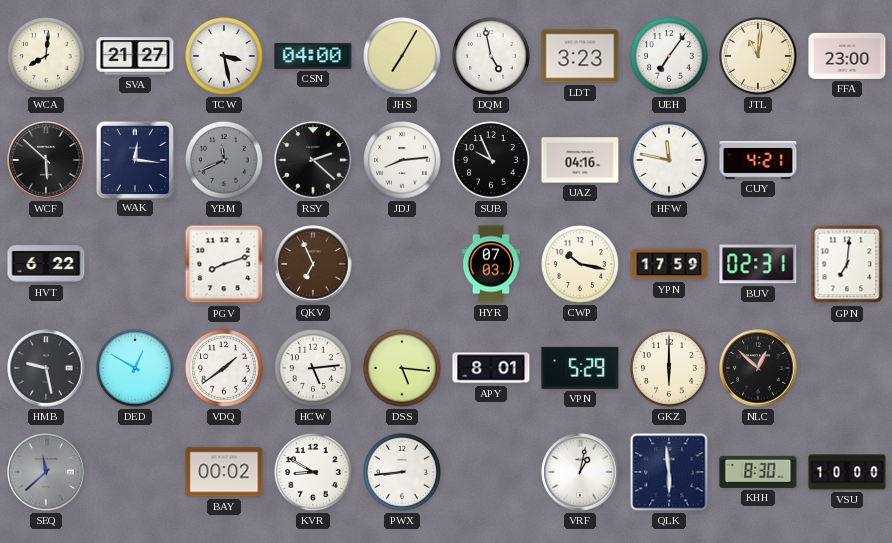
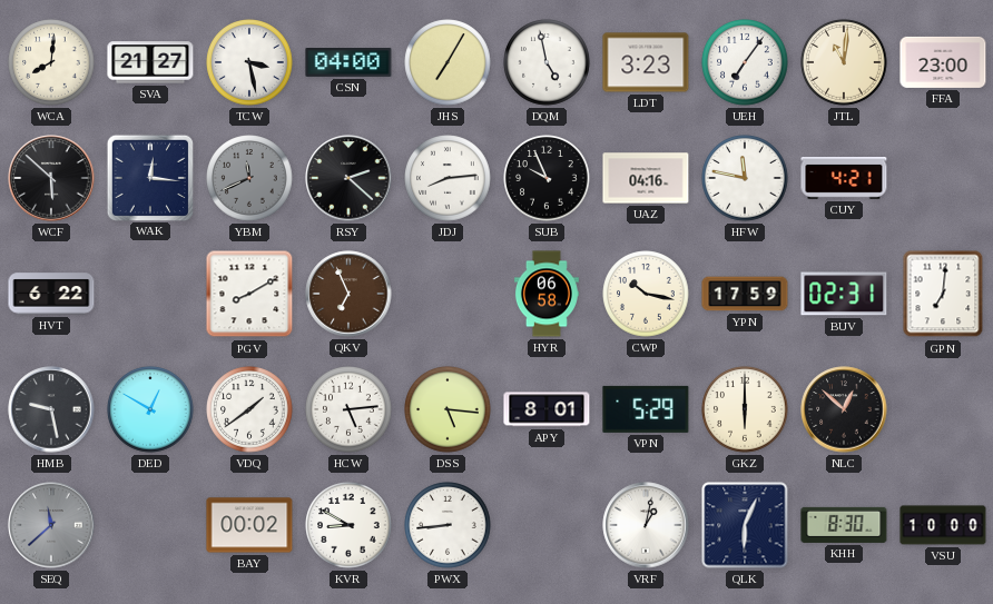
PGV: 8:12 -> 8:10 (249, 294)
HYR: 07:03 -> 06:58 (547, 294)
QLK: 5:59 -> 6:04 (745, 525)
